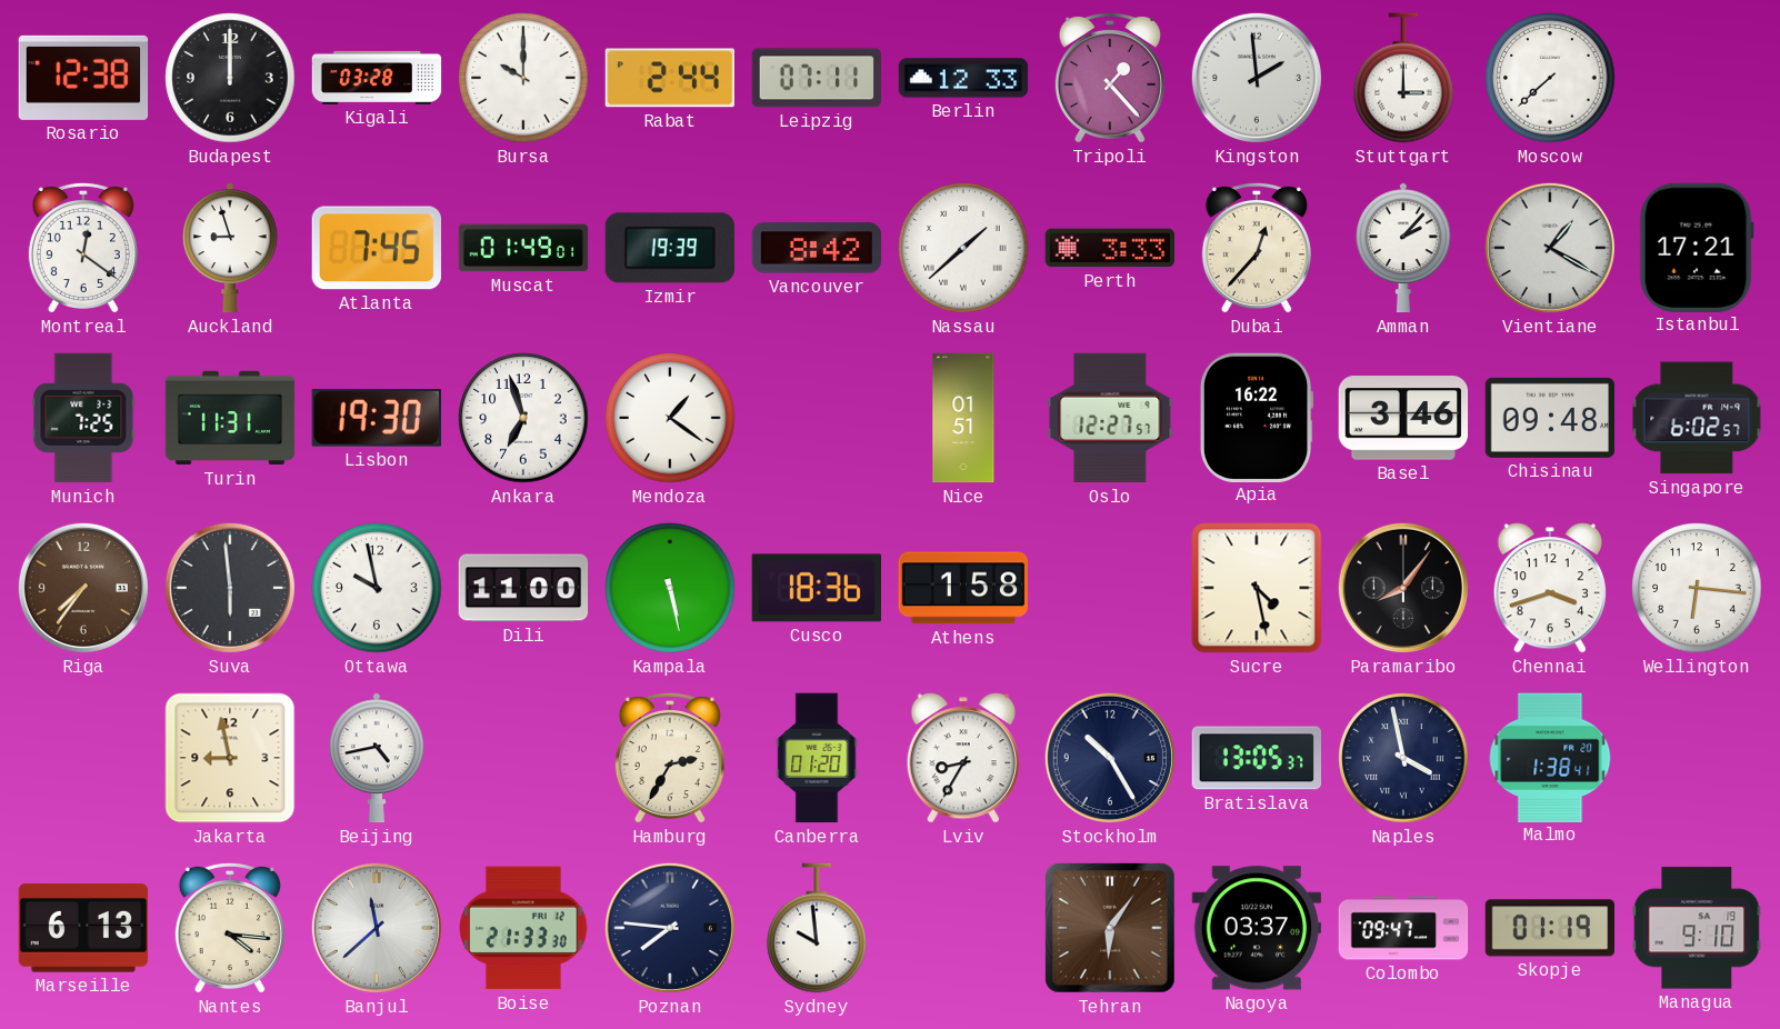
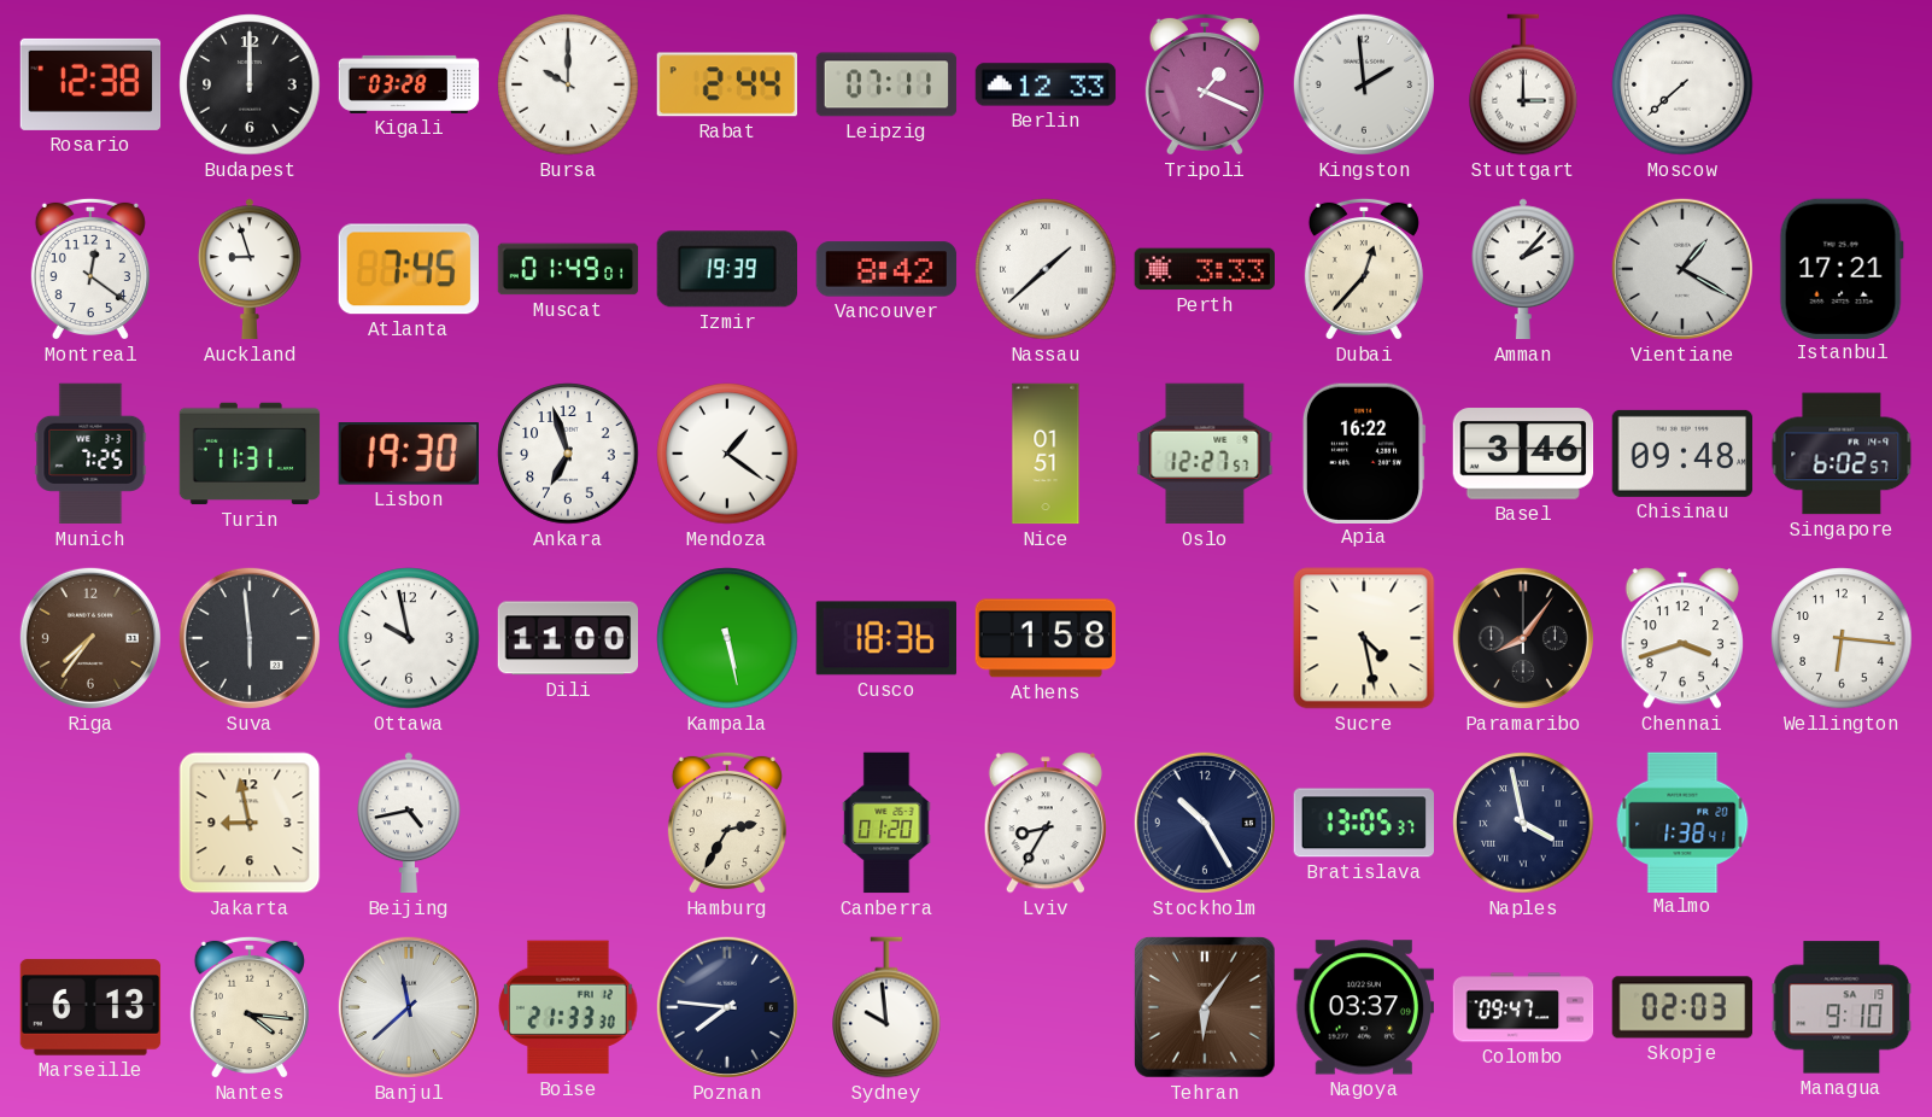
Tripoli: 1:23 -> 1:19 (1205, 84)
Skopje: 01:19 -> 02:03 (1682, 1007)
